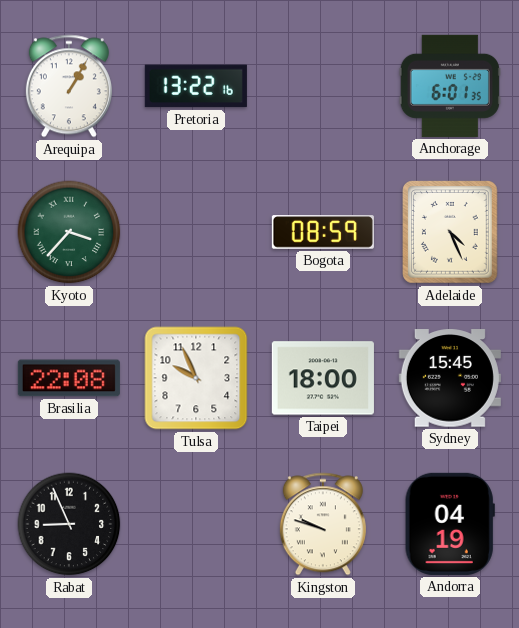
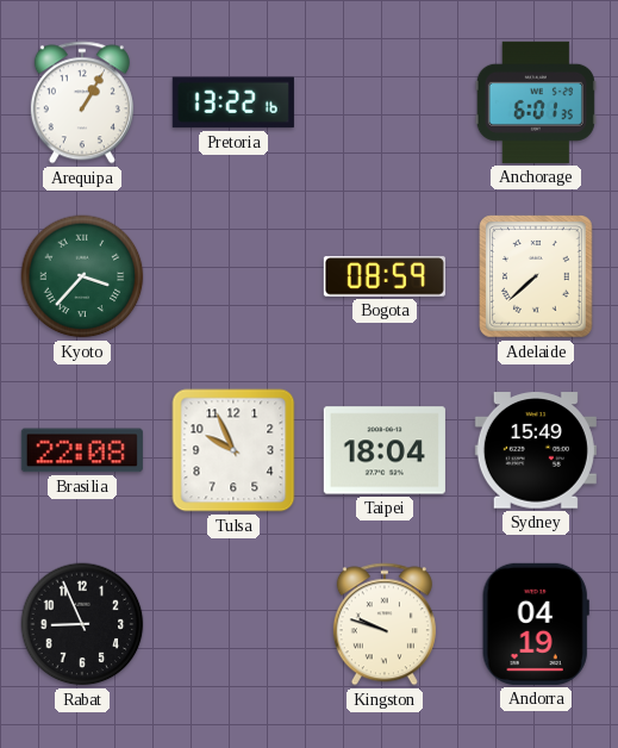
Adelaide: 4:26 -> 7:38 (537, 278)
Taipei: 18:00 -> 18:04 (385, 450)
Sydney: 15:45 -> 15:49 (536, 450)
